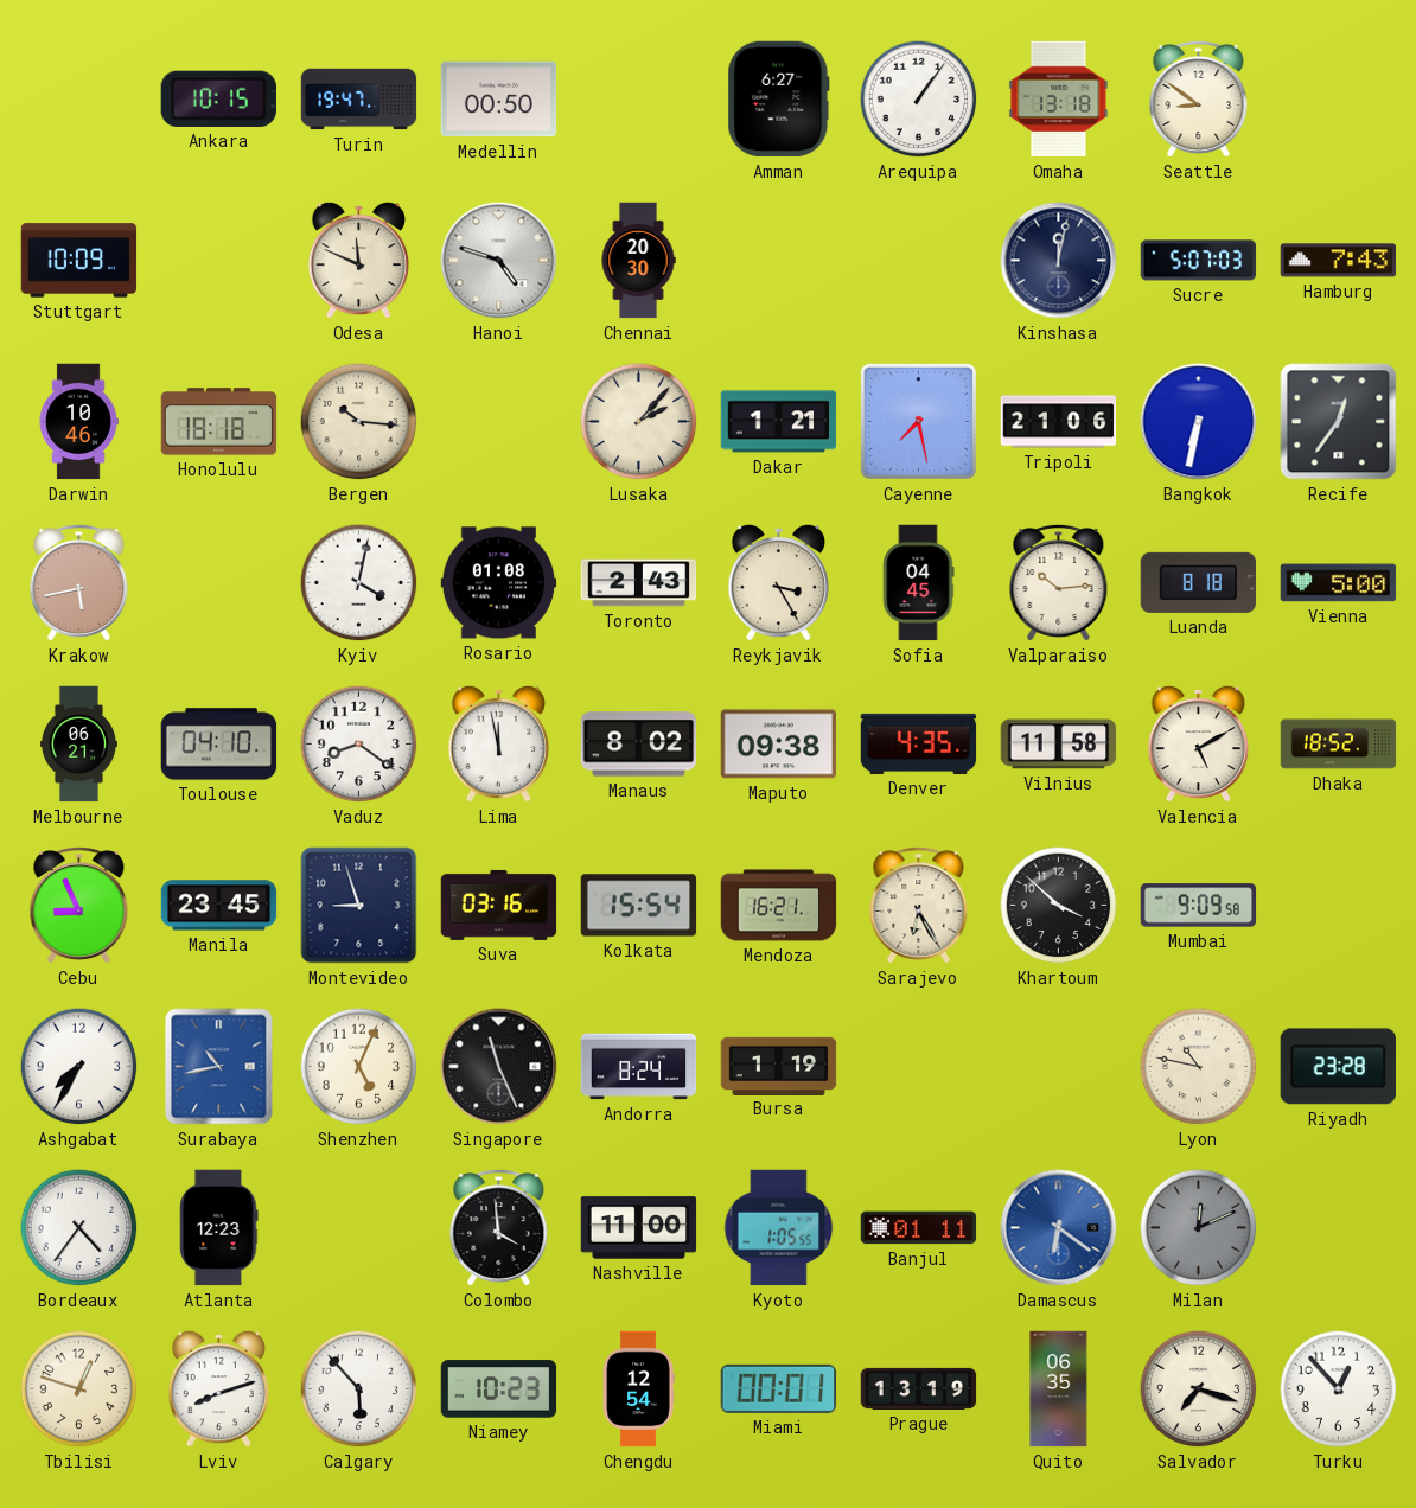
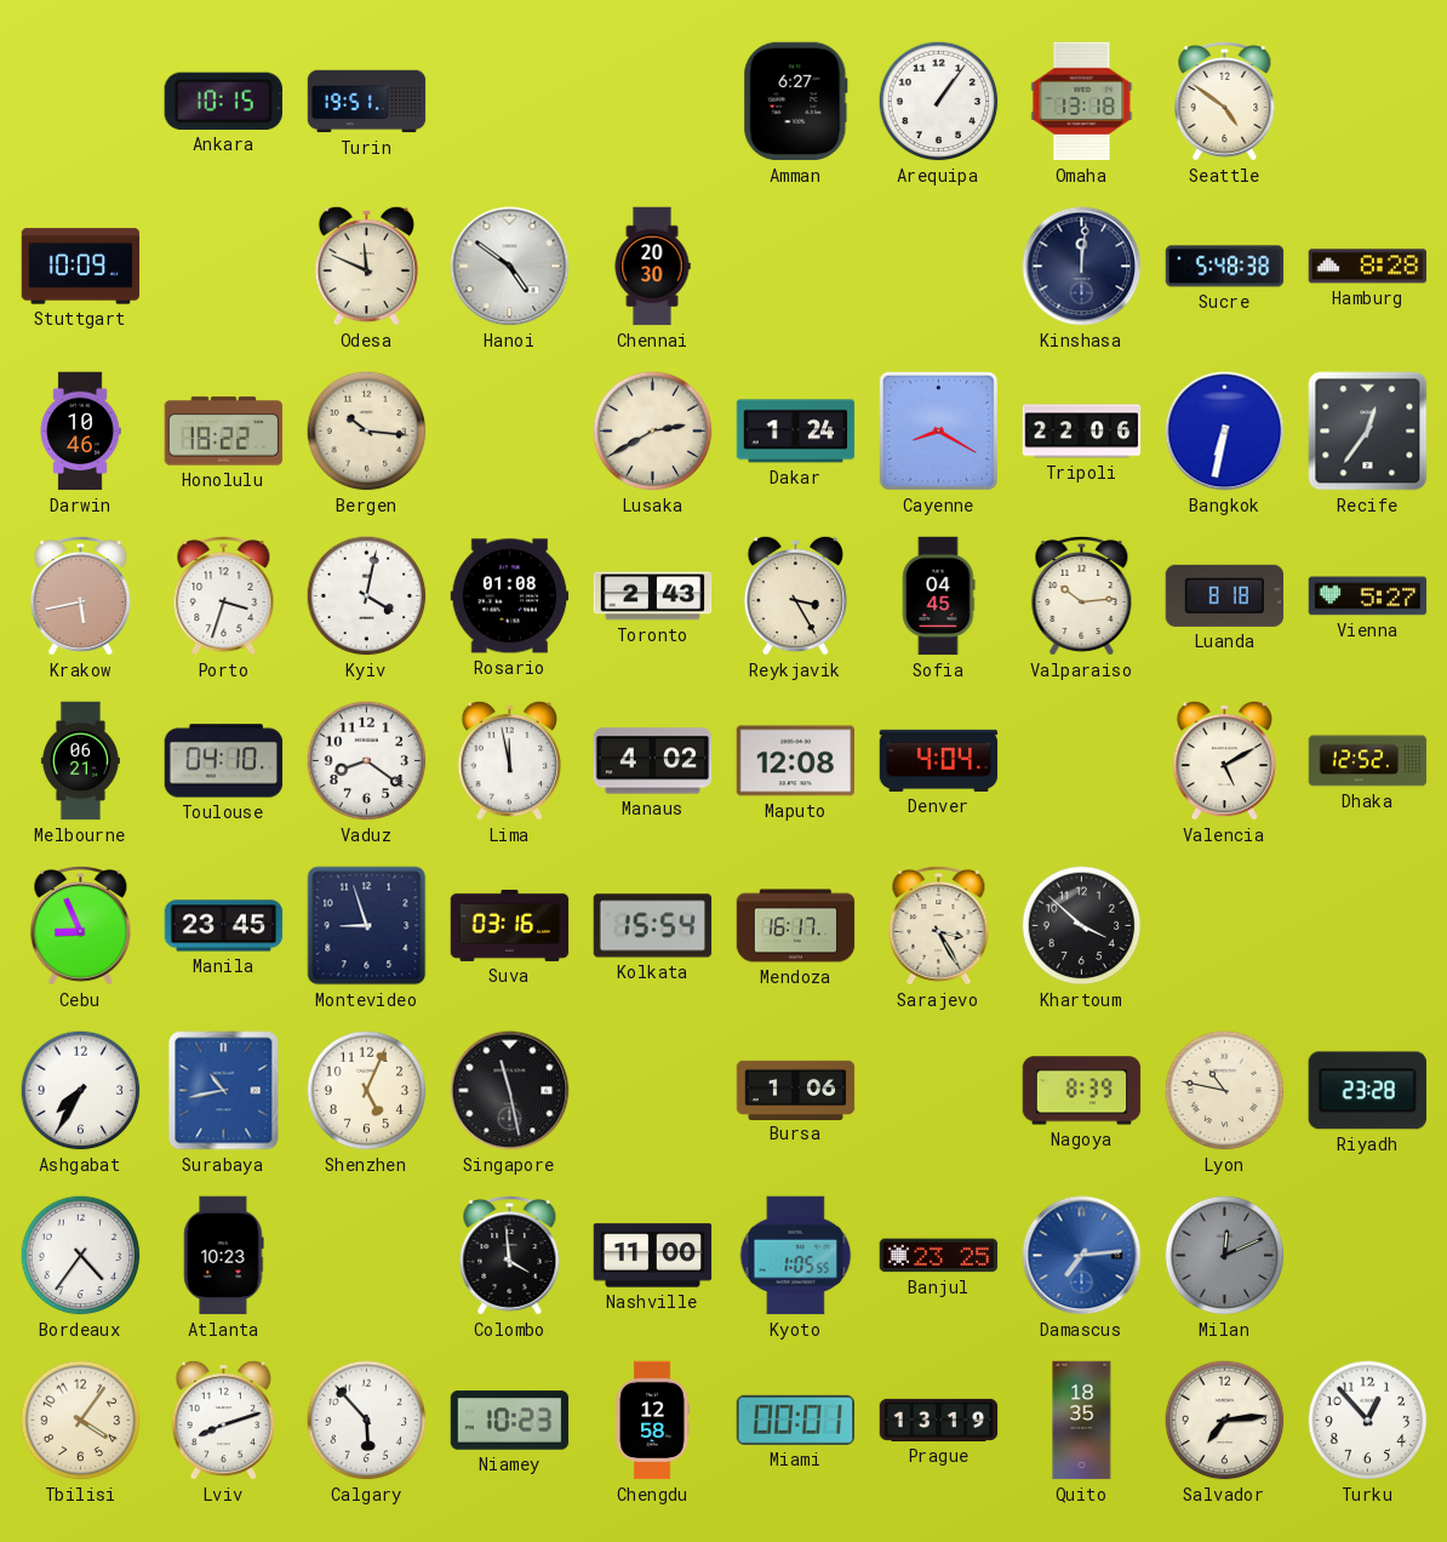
Turin: 19:47 -> 19:51 (367, 102)
Medellin: 00:50 -> none (499, 100)
Seattle: 8:51 -> 4:51 (1225, 101)
Hanoi: 4:48 -> 4:51 (510, 267)
Kinshasa: 12:02 -> 12:01 (1082, 267)
Sucre: 5:07 -> 5:48 (1225, 267)
Hamburg: 7:43 -> 8:28 (1368, 267)
Honolulu: 18:18 -> 18:22 (224, 432)
Lusaka: 2:07 -> 2:40 (653, 432)
Dakar: 1:21 -> 1:24 (796, 432)
Cayenne: 7:28 -> 8:20 (938, 430)
Tripoli: 21:06 -> 22:06 (1082, 432)
Porto: none -> 3:33 (224, 595)
Vienna: 5:00 -> 5:27 (1368, 596)
Manaus: 8:02 -> 4:02 (653, 761)
Maputo: 09:38 -> 12:08 (796, 761)
Denver: 4:35 -> 4:04 (939, 760)
Vilnius: 11:58 -> none (1059, 745)
Dhaka: 18:52 -> 12:52 (1368, 761)
Mendoza: 16:21 -> 16:17 (796, 926)
Sarajevo: 6:25 -> 3:25 (939, 925)
Mumbai: 9:09 -> none (1199, 906)
Singapore: 11:26 -> 11:28 (510, 1091)
Andorra: 8:24 -> none (639, 1067)
Bursa: 1:19 -> 1:06 (796, 1090)
Nagoya: none -> 8:39 (1082, 1091)
Atlanta: 12:23 -> 10:23 (224, 1256)
Banjul: 01:11 -> 23:25 (939, 1256)
Damascus: 6:21 -> 7:14 (1082, 1256)
Tbilisi: 12:48 -> 4:06 (81, 1421)
Chengdu: 12:54 -> 12:58 (652, 1421)
Quito: 06:35 -> 18:35 (1082, 1421)
Salvador: 7:18 -> 7:14 (1225, 1421)
